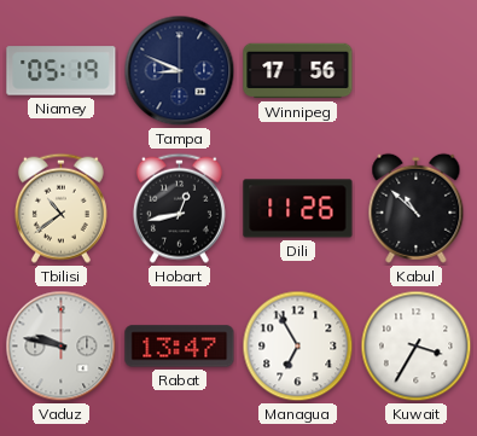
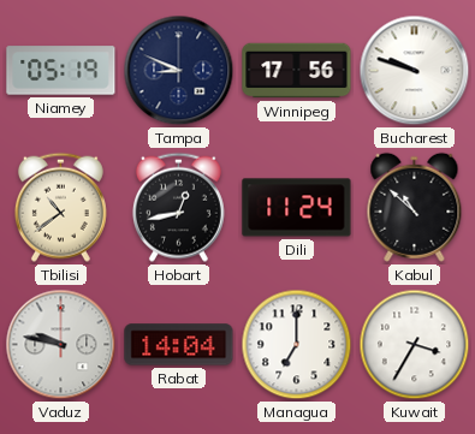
Bucharest: none -> 9:48 (415, 71)
Dili: 11:26 -> 11:24 (297, 208)
Rabat: 13:47 -> 14:04 (179, 345)
Managua: 6:55 -> 7:00 (297, 345)
